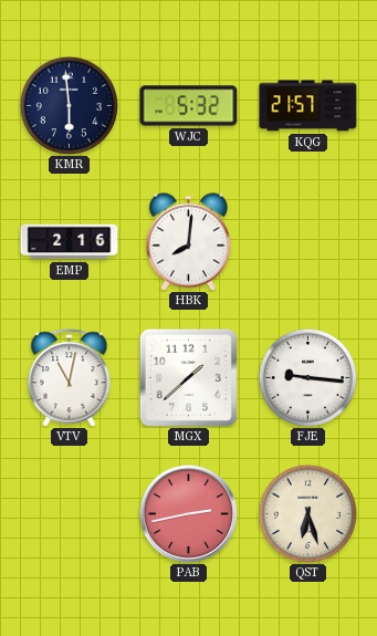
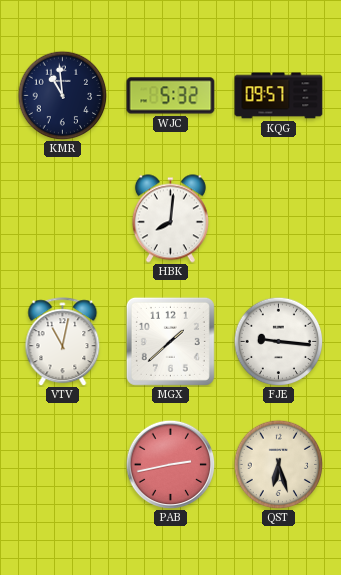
KMR: 5:59 -> 10:59 (62, 95)
KQG: 21:57 -> 09:57 (279, 96)
EMP: 2:16 -> none (70, 242)
